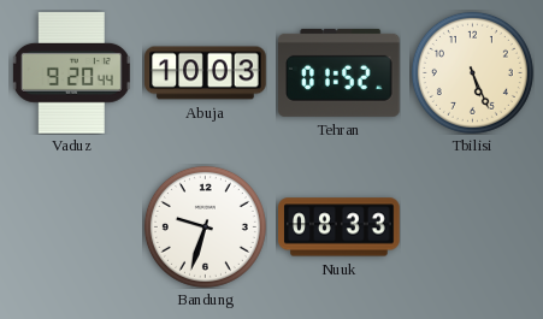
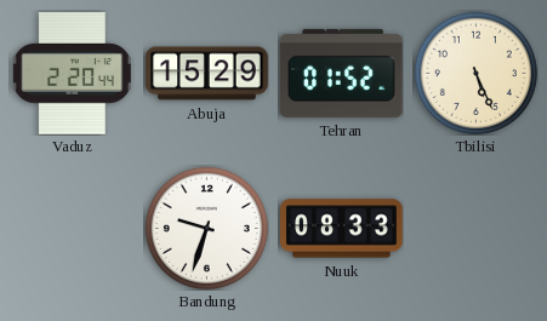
Vaduz: 9:20 -> 2:20 (72, 74)
Abuja: 10:03 -> 15:29 (207, 74)
